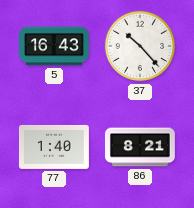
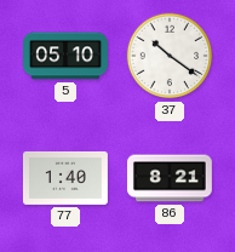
5: 16:43 -> 05:10 (67, 56)
37: 10:23 -> 10:21 (170, 56)
